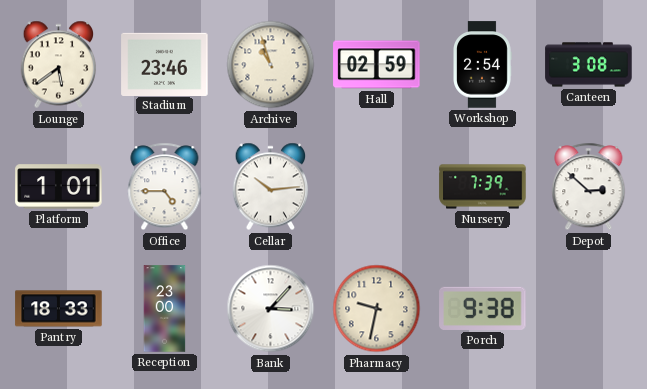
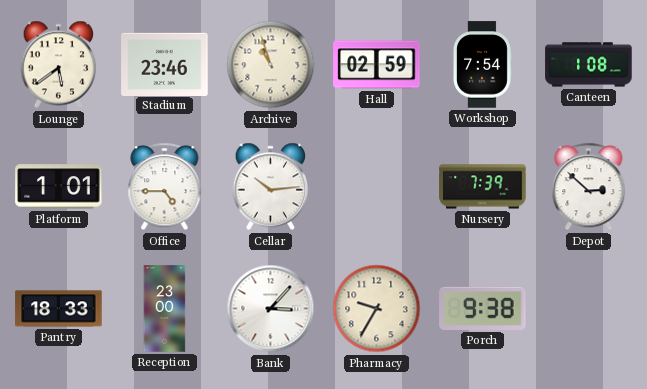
Workshop: 2:54 -> 7:54 (482, 65)
Canteen: 3:08 -> 1:08 (589, 65)
Pharmacy: 9:32 -> 9:35 (377, 309)
